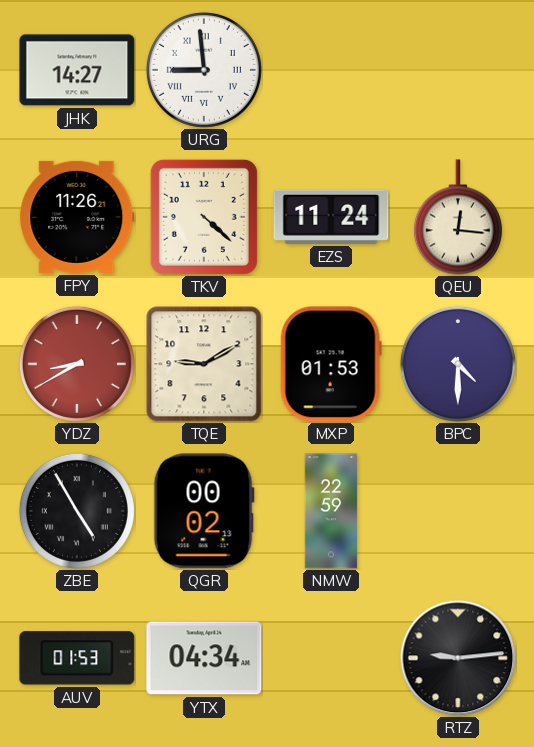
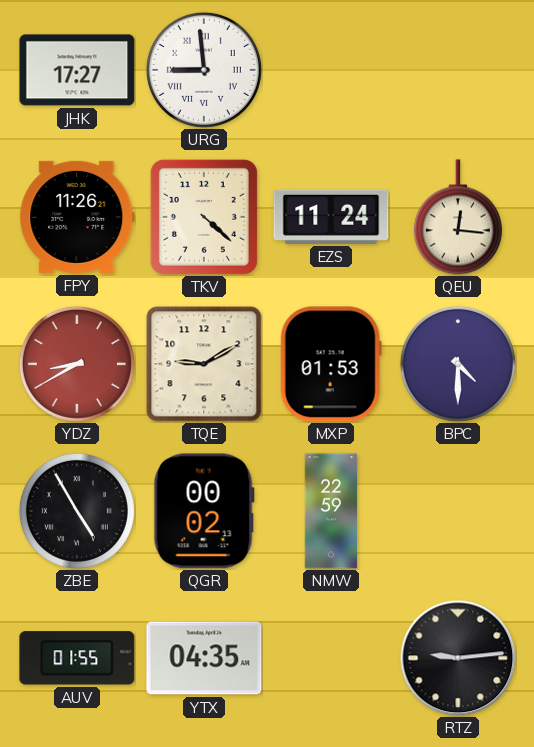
JHK: 14:27 -> 17:27 (77, 70)
AUV: 01:53 -> 01:55 (77, 658)
YTX: 04:34 -> 04:35 (204, 658)
